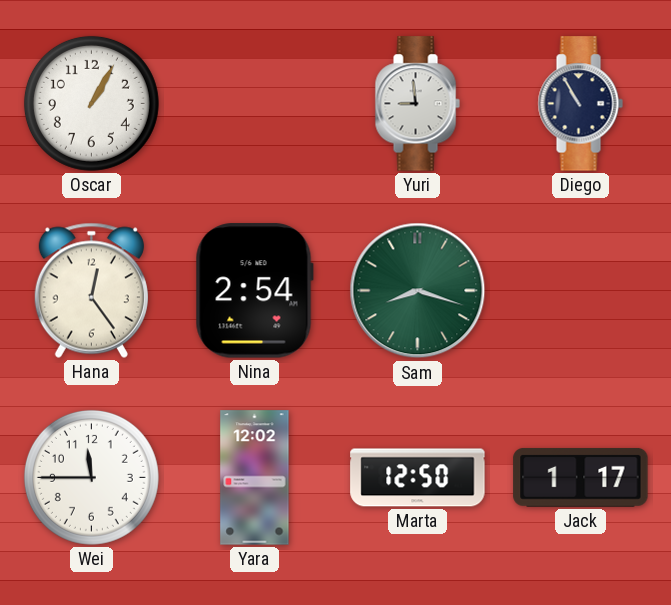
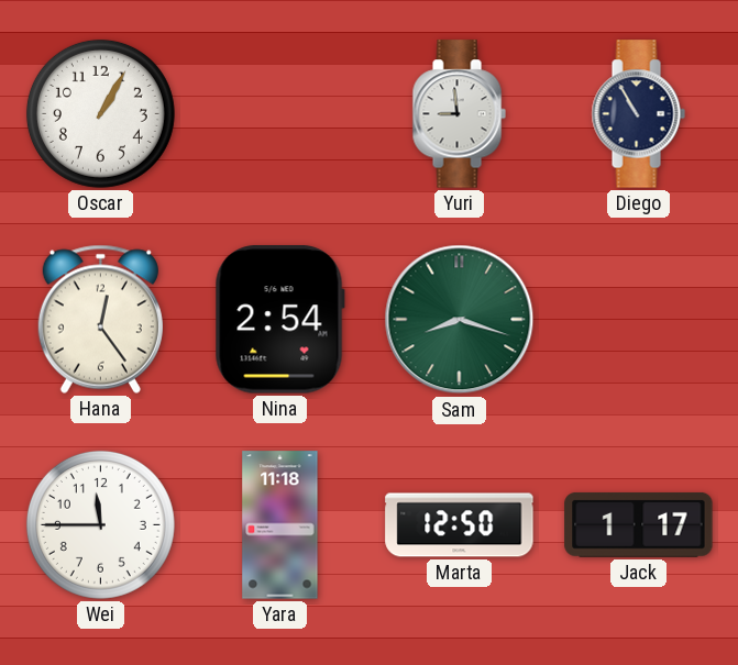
Yara: 12:02 -> 11:18 (280, 525)
